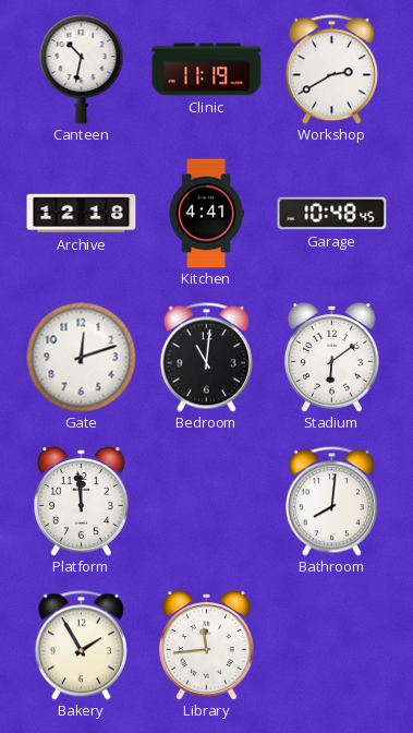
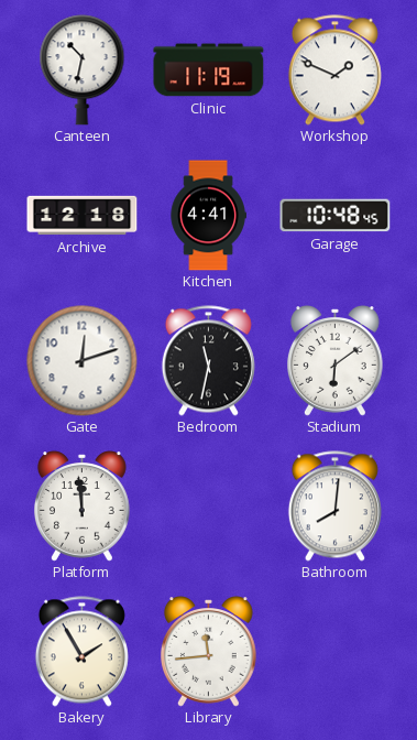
Workshop: 2:40 -> 1:49 (334, 70)
Bedroom: 11:01 -> 11:32 (208, 361)
